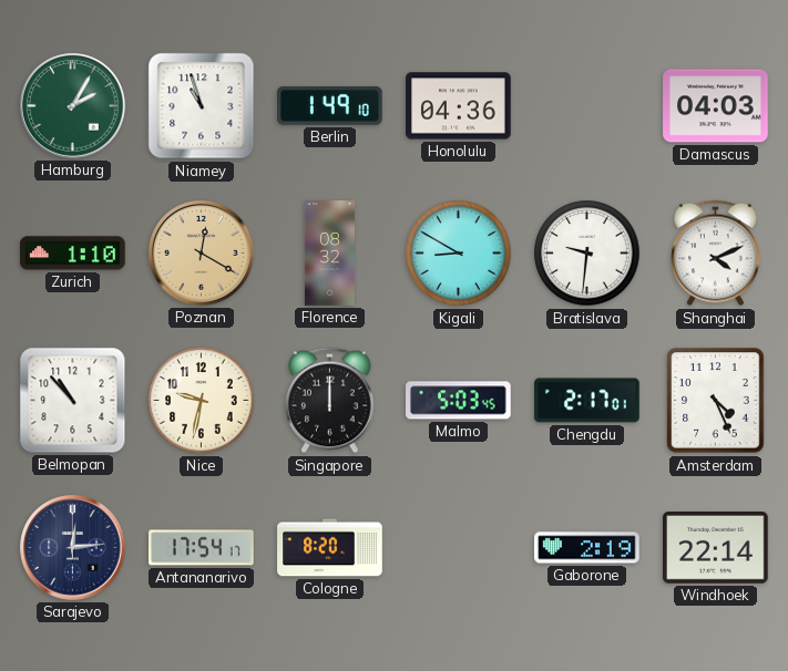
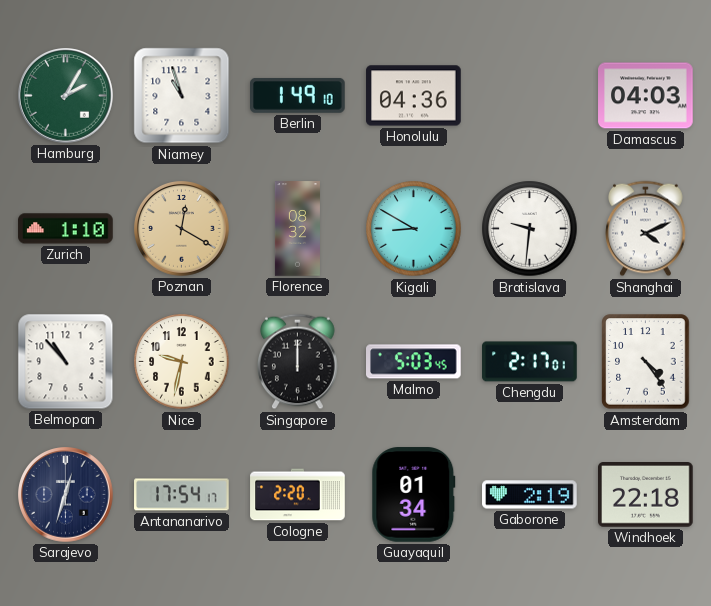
Amsterdam: 4:26 -> 4:24 (646, 362)
Sarajevo: 12:14 -> 12:33 (66, 495)
Cologne: 8:20 -> 2:20 (298, 495)
Guayaquil: none -> 01:34 (414, 495)
Windhoek: 22:14 -> 22:18 (646, 495)
